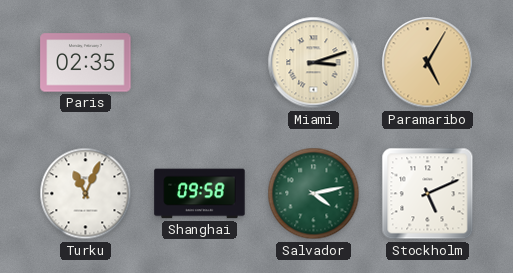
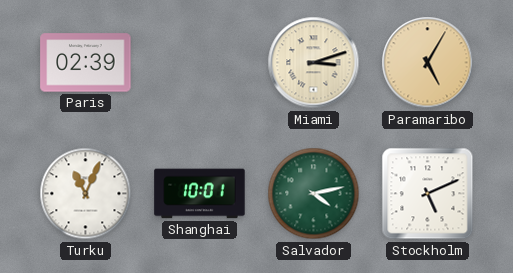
Paris: 02:35 -> 02:39 (86, 63)
Shanghai: 09:58 -> 10:01 (200, 194)
